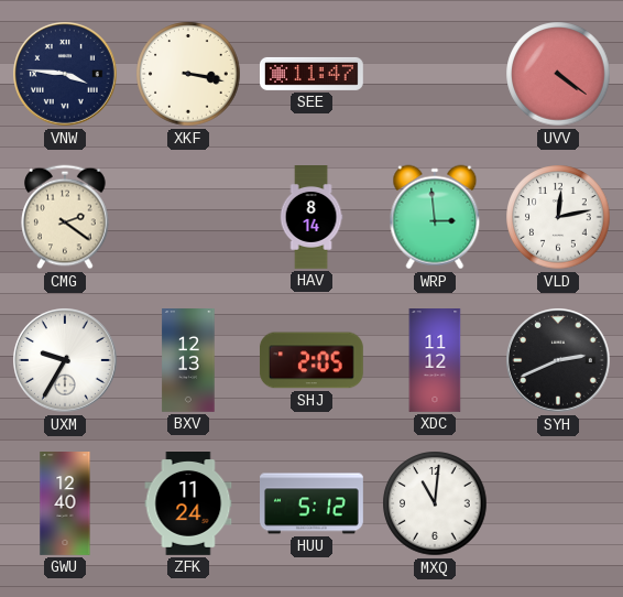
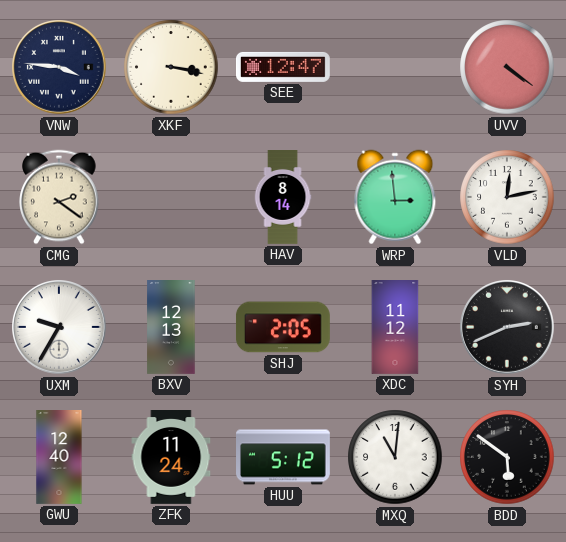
SEE: 11:47 -> 12:47 (284, 67)
BDD: none -> 5:51 (507, 457)
